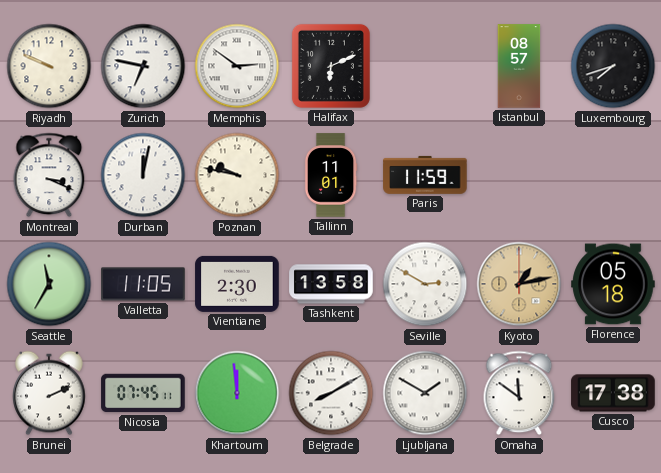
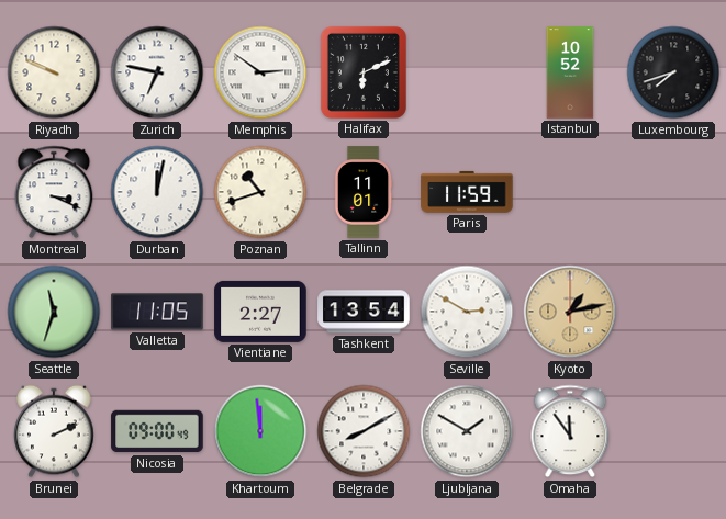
Istanbul: 08:57 -> 10:52 (570, 72)
Poznan: 9:47 -> 10:42 (260, 192)
Seattle: 11:35 -> 11:33 (54, 312)
Vientiane: 2:30 -> 2:27 (260, 312)
Tashkent: 13:58 -> 13:54 (364, 312)
Florence: 05:18 -> none (613, 284)
Nicosia: 07:45 -> 09:00 (157, 431)
Omaha: 11:51 -> 11:54 (570, 431)
Cusco: 17:38 -> none (613, 393)
